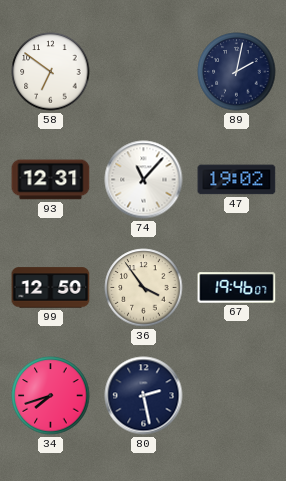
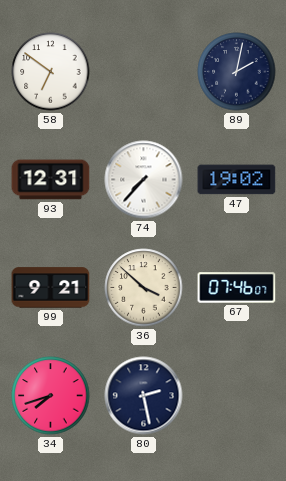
74: 11:07 -> 7:37 (144, 180)
99: 12:50 -> 9:21 (51, 288)
36: 3:54 -> 3:52 (144, 288)
67: 19:46 -> 07:46 (237, 288)
